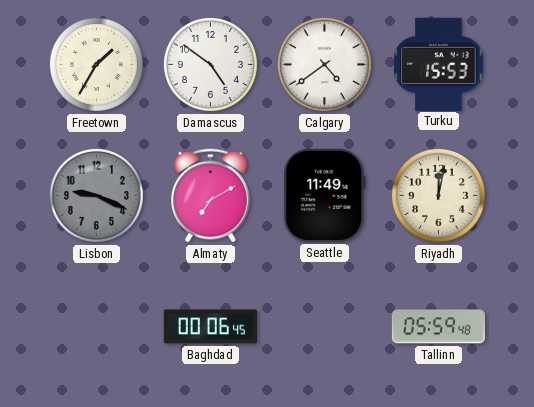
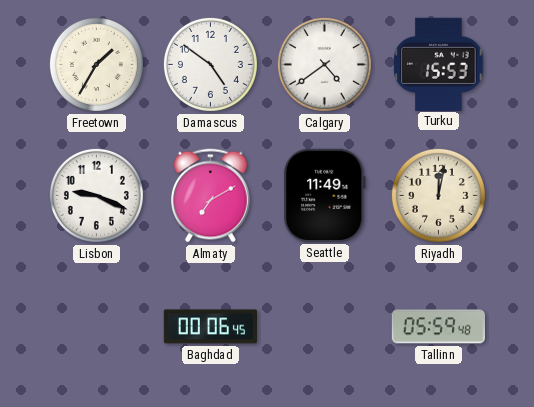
Lisbon dial: grey -> white (96, 195)
